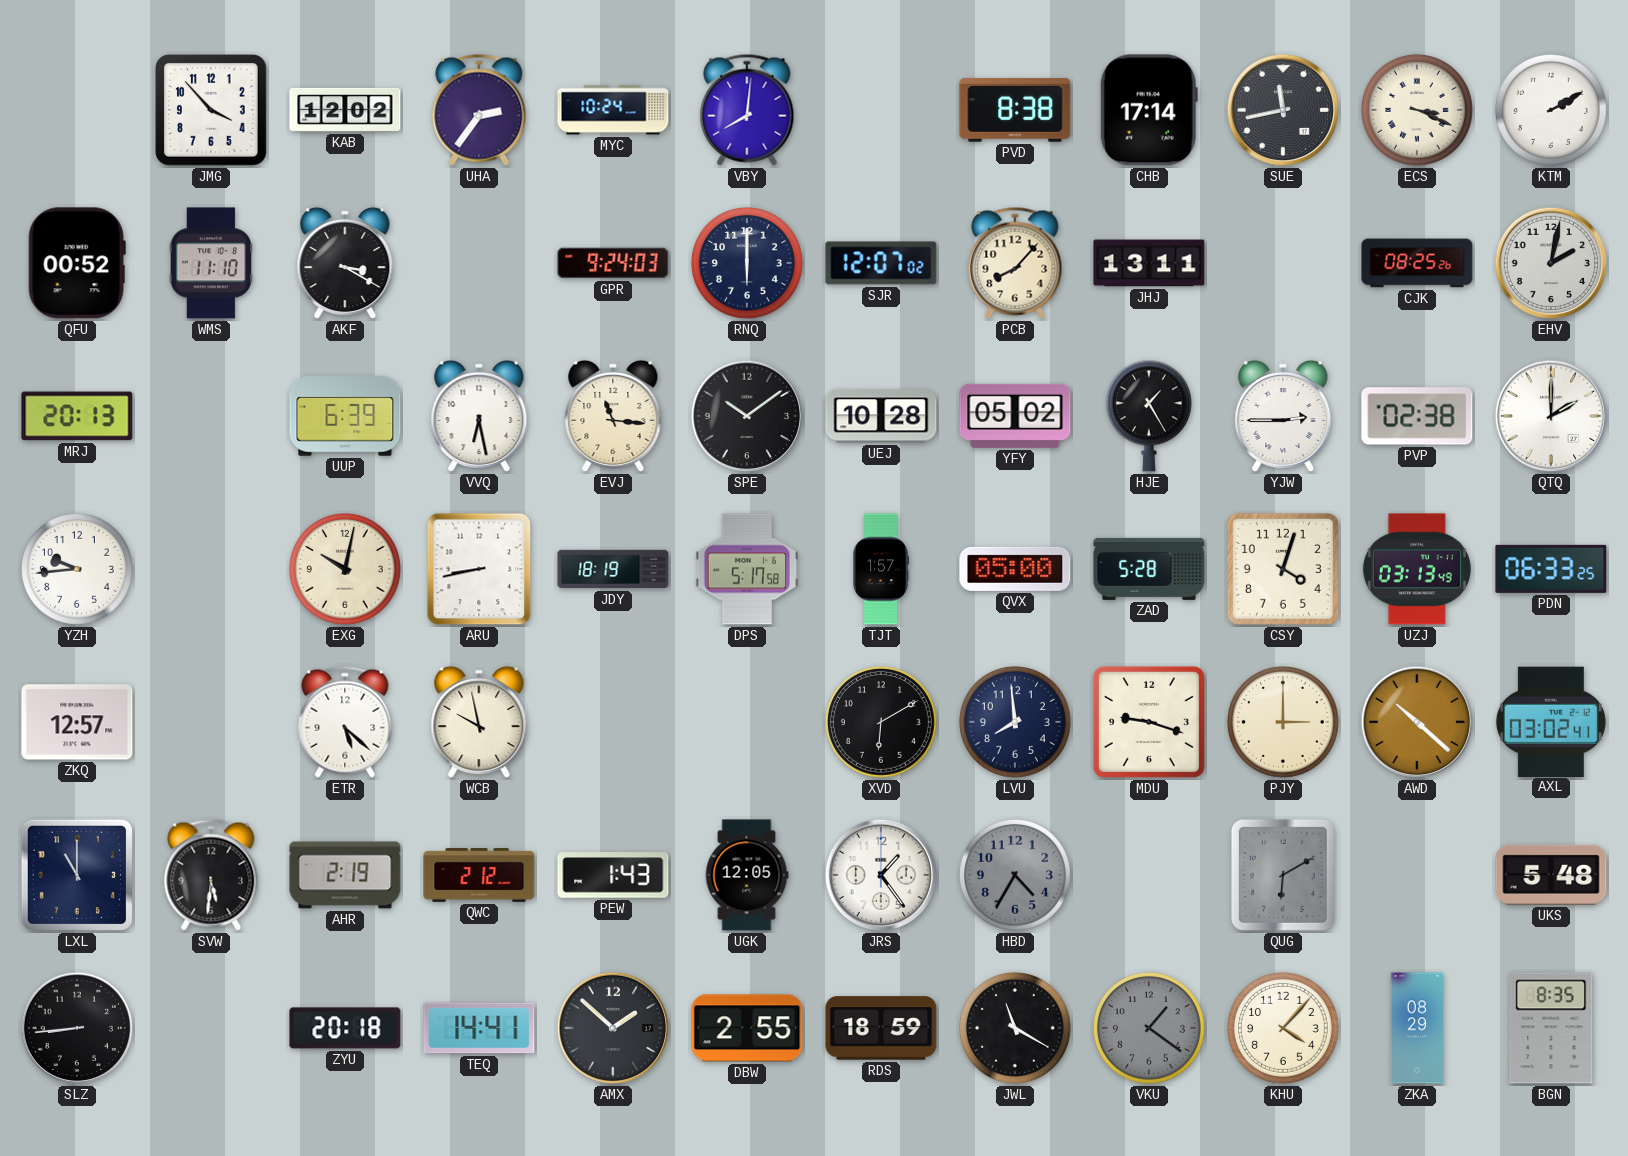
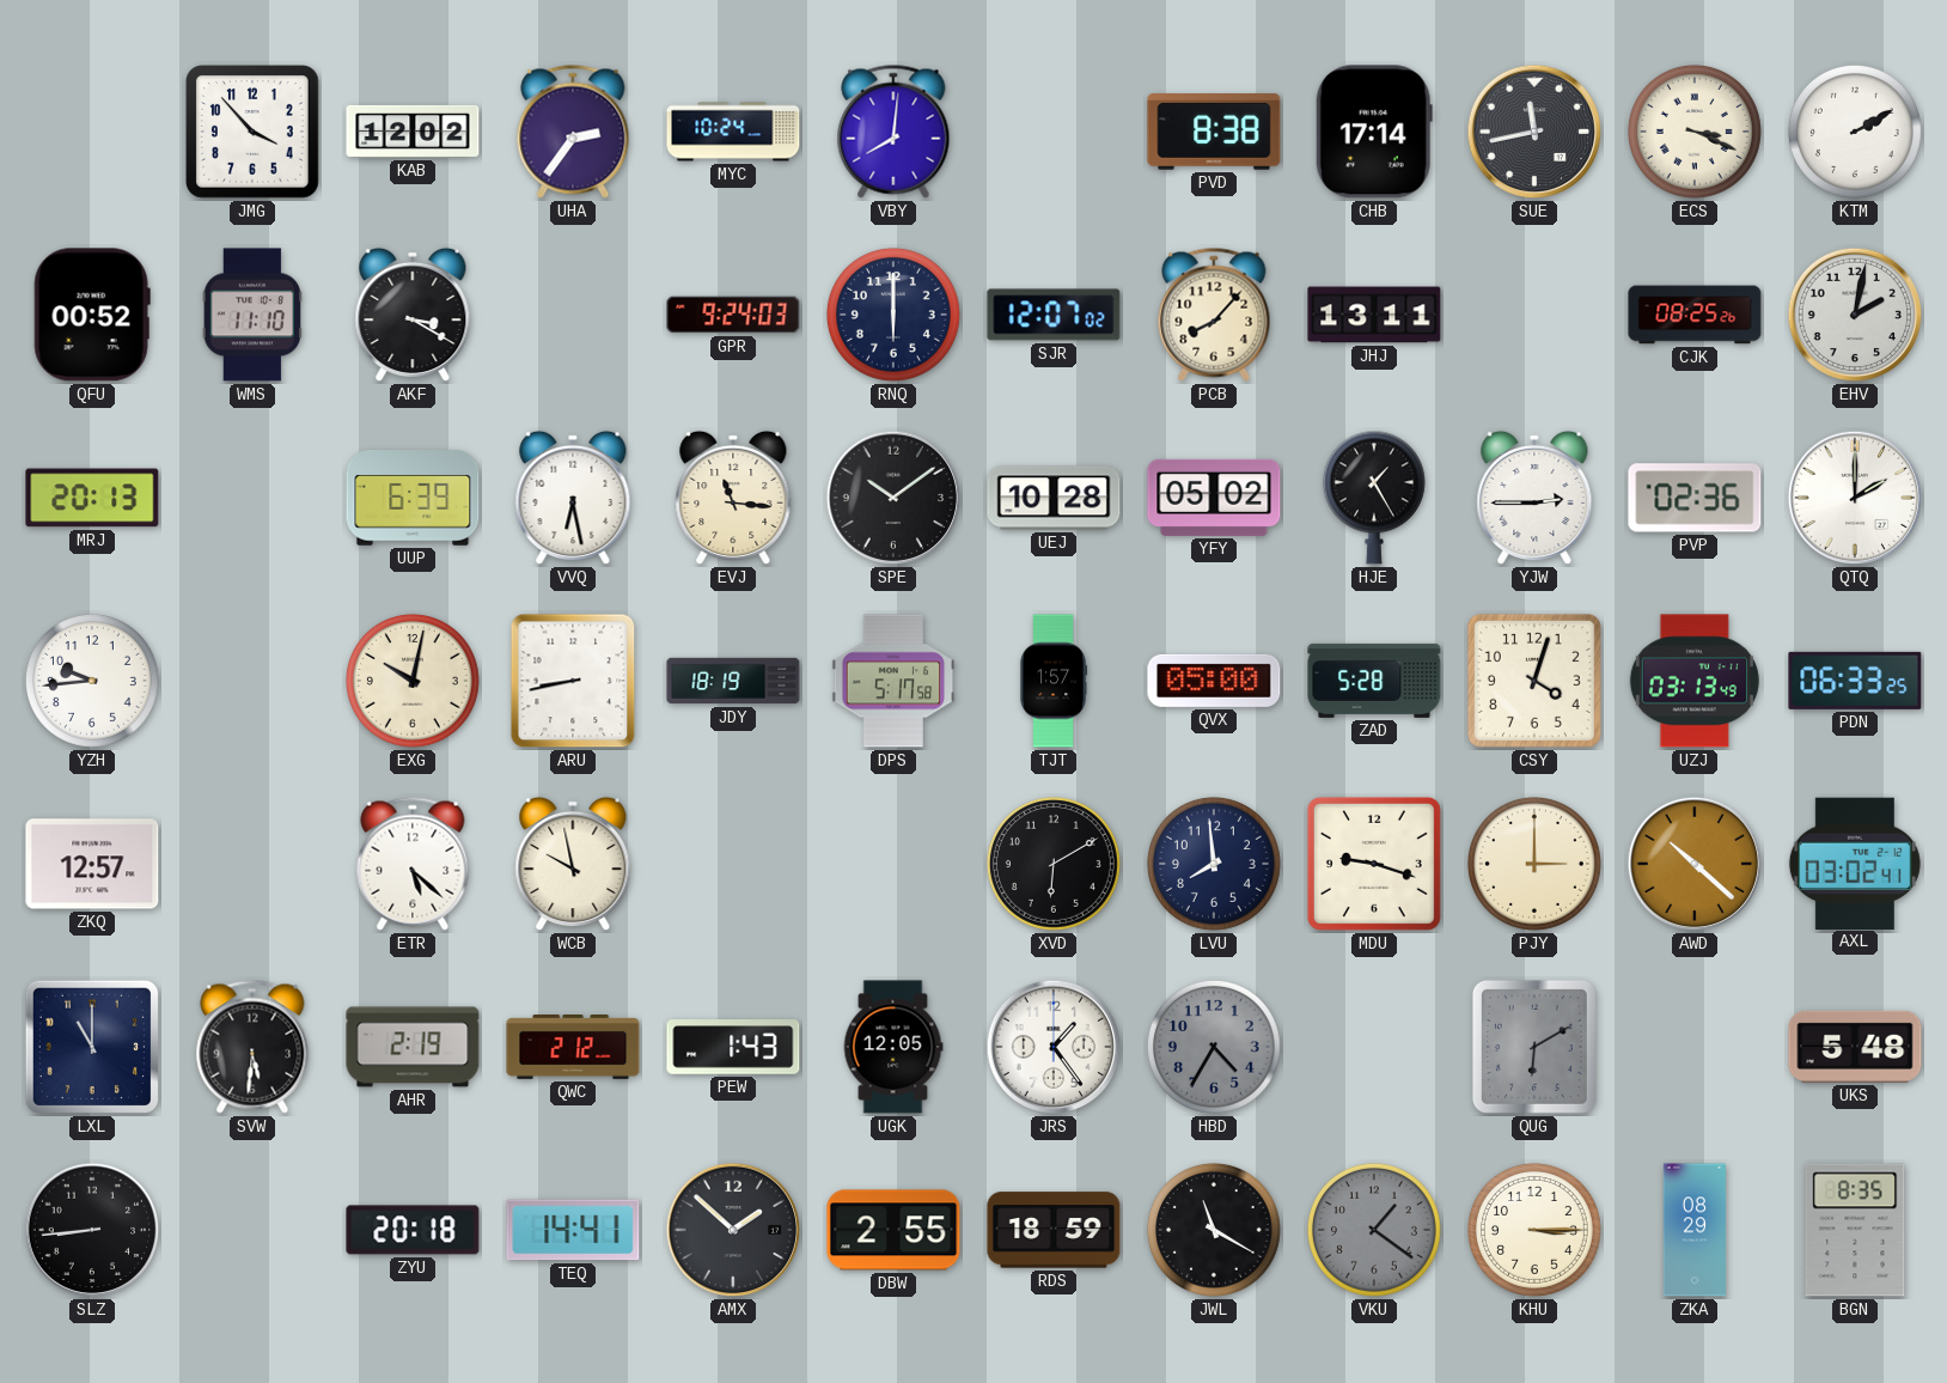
PVP: 02:38 -> 02:36 (1695, 498)
KHU: 4:07 -> 3:15 (1534, 1230)
